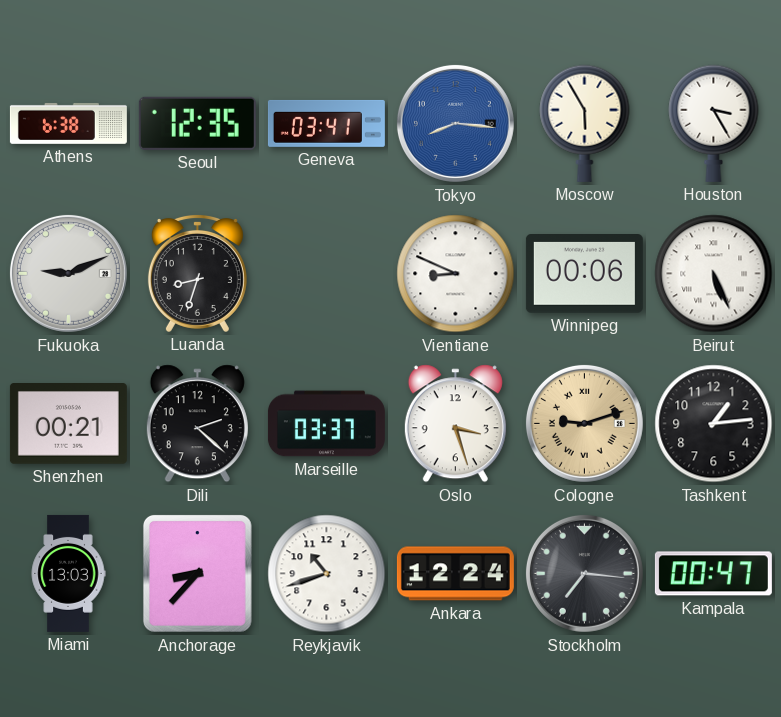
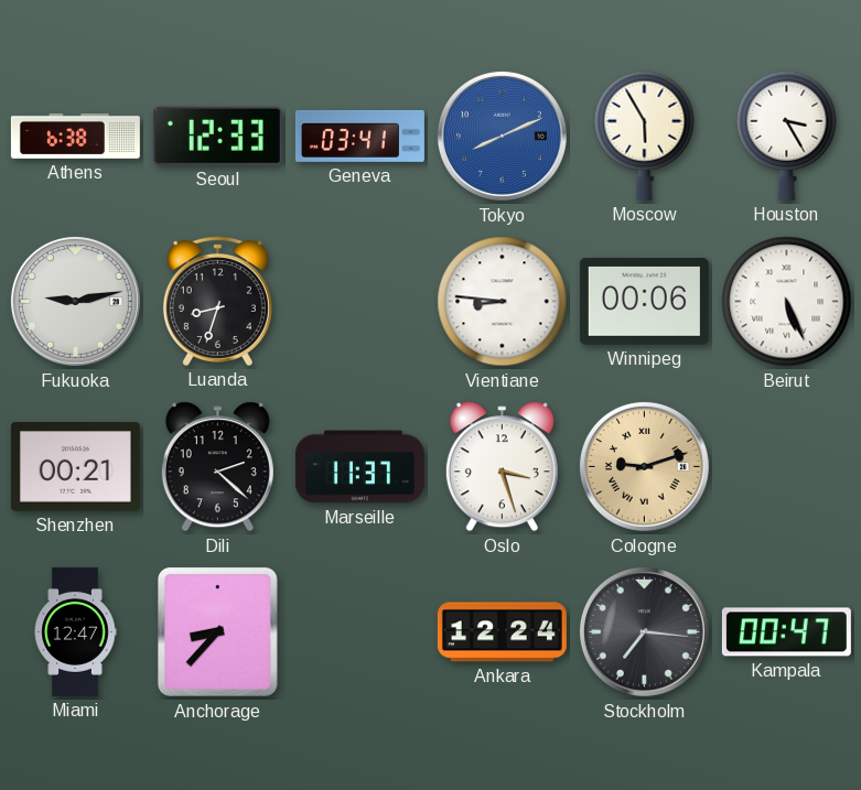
Seoul: 12:35 -> 12:33 (217, 136)
Tokyo: 8:16 -> 8:11 (502, 136)
Fukuoka: 9:11 -> 9:13 (75, 301)
Vientiane: 8:49 -> 8:46 (503, 302)
Marseille: 03:37 -> 11:37 (359, 467)
Tashkent: 1:14 -> none (714, 424)
Miami: 13:03 -> 12:47 (75, 631)
Reykjavik: 10:42 -> none (327, 574)
